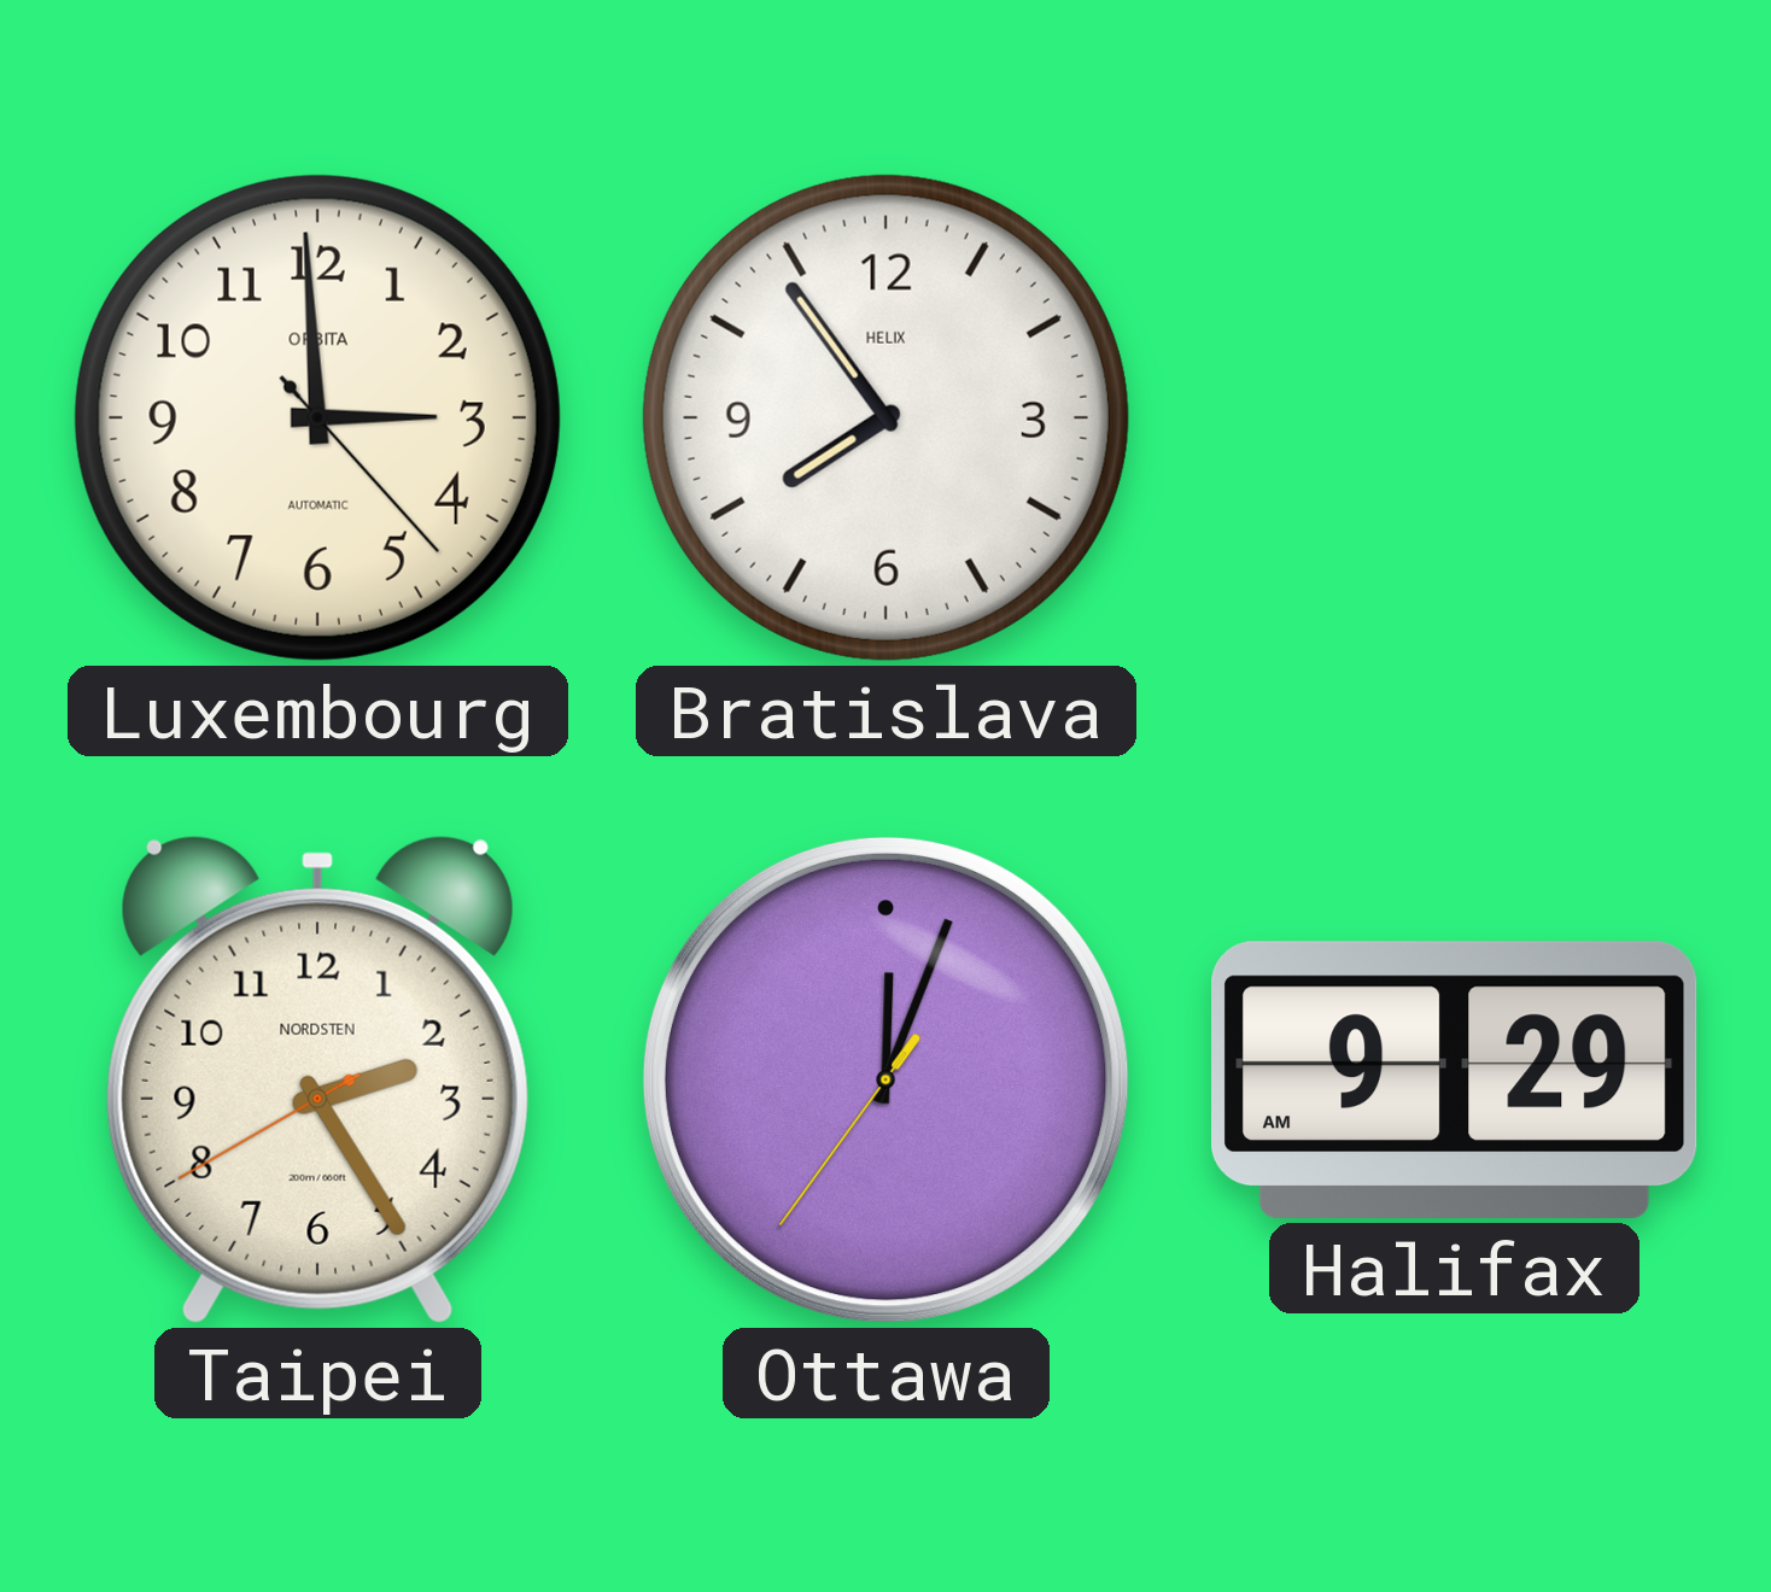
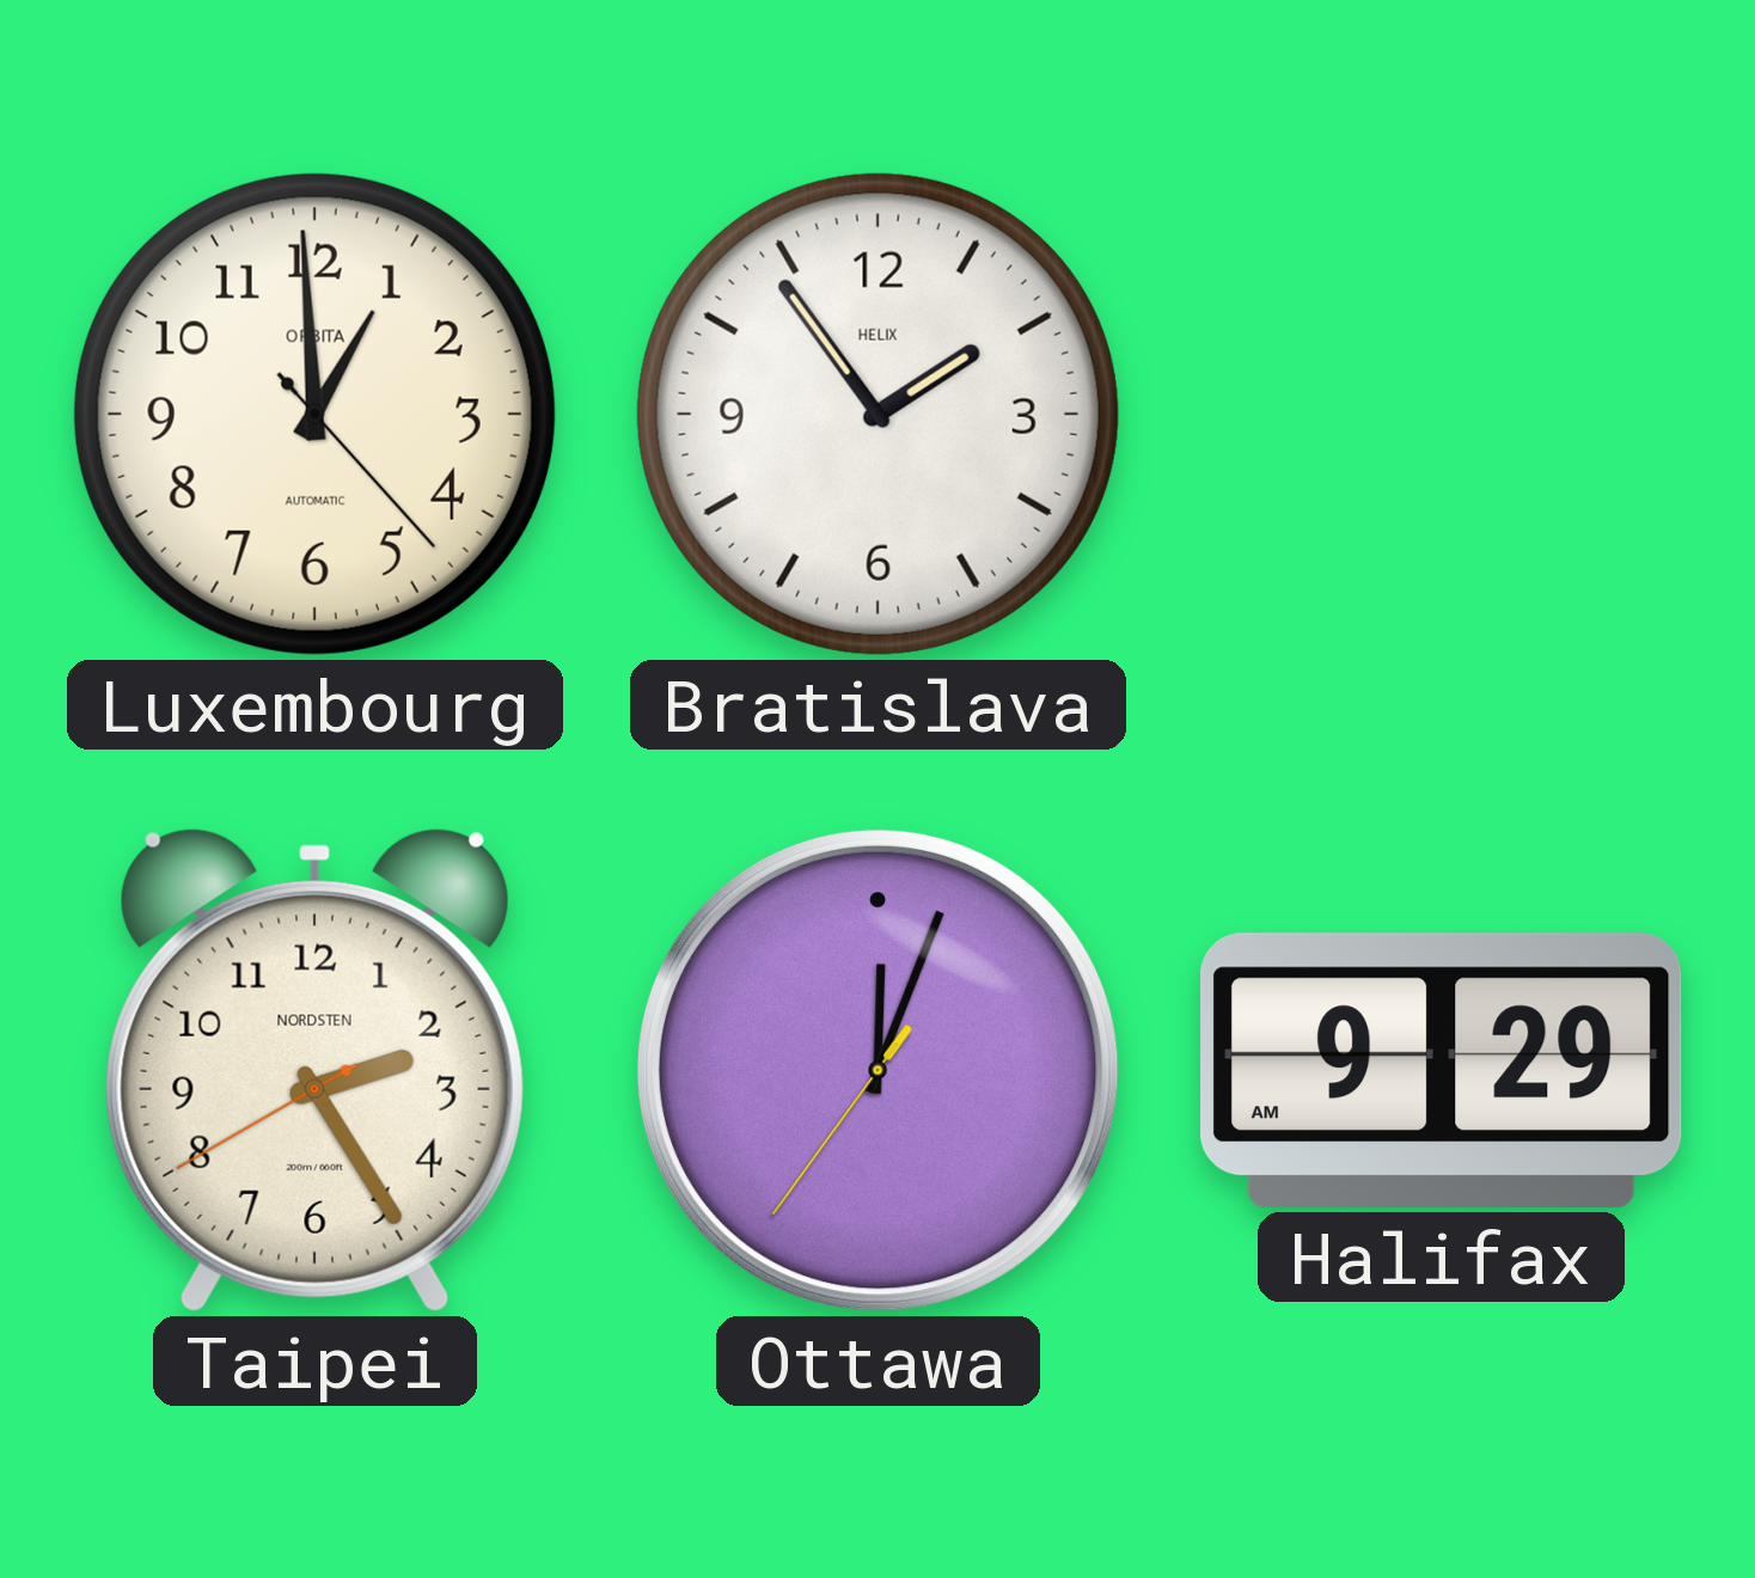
Luxembourg: 2:59 -> 12:59 (314, 414)
Bratislava: 7:54 -> 1:54 (878, 414)
